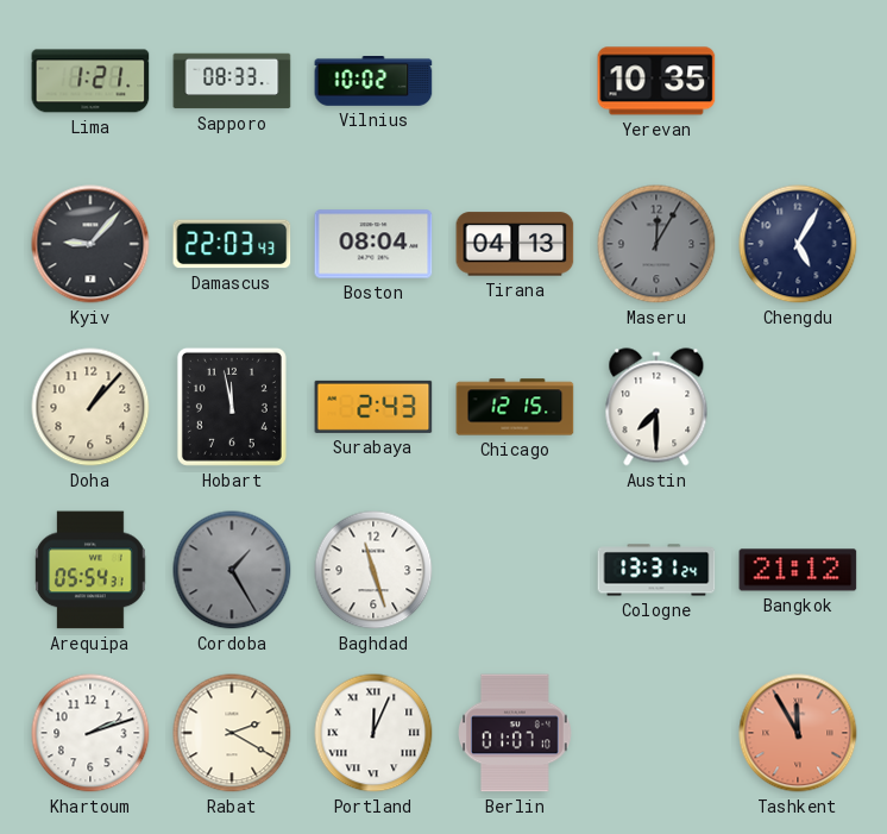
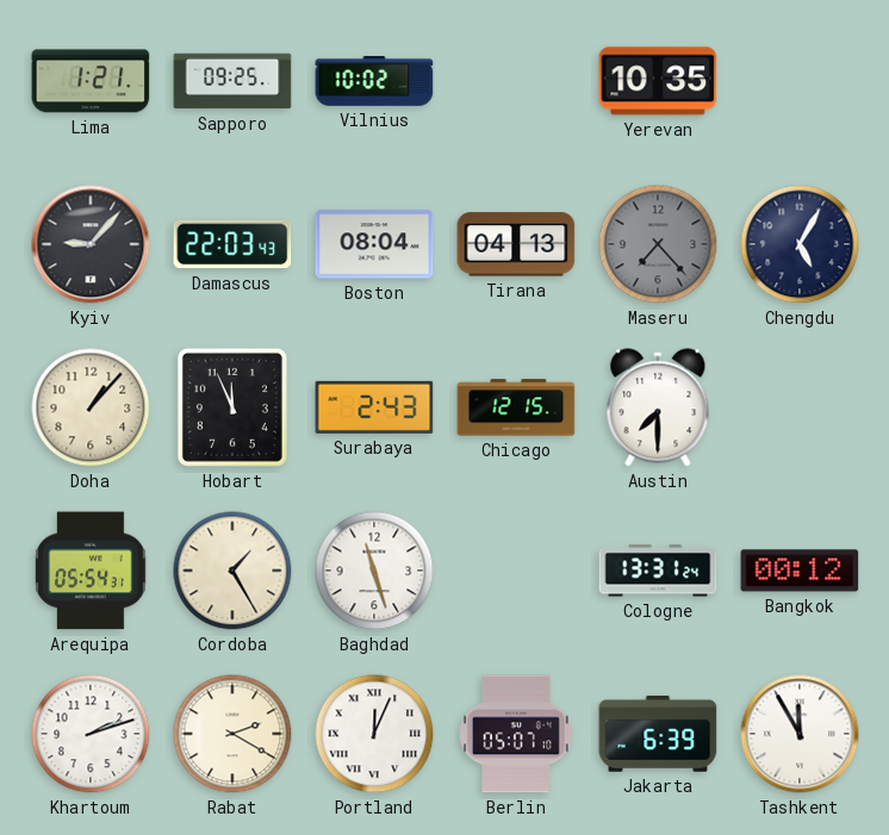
Sapporo: 08:33 -> 09:25 (232, 81)
Maseru: 12:05 -> 7:23 (658, 244)
Hobart: 11:58 -> 11:56 (232, 407)
Cordoba dial: grey -> cream (232, 571)
Bangkok: 21:12 -> 00:12 (800, 571)
Berlin: 01:07 -> 05:07 (516, 734)
Jakarta: none -> 6:39 (658, 735)
Tashkent dial: salmon -> white (800, 734)
